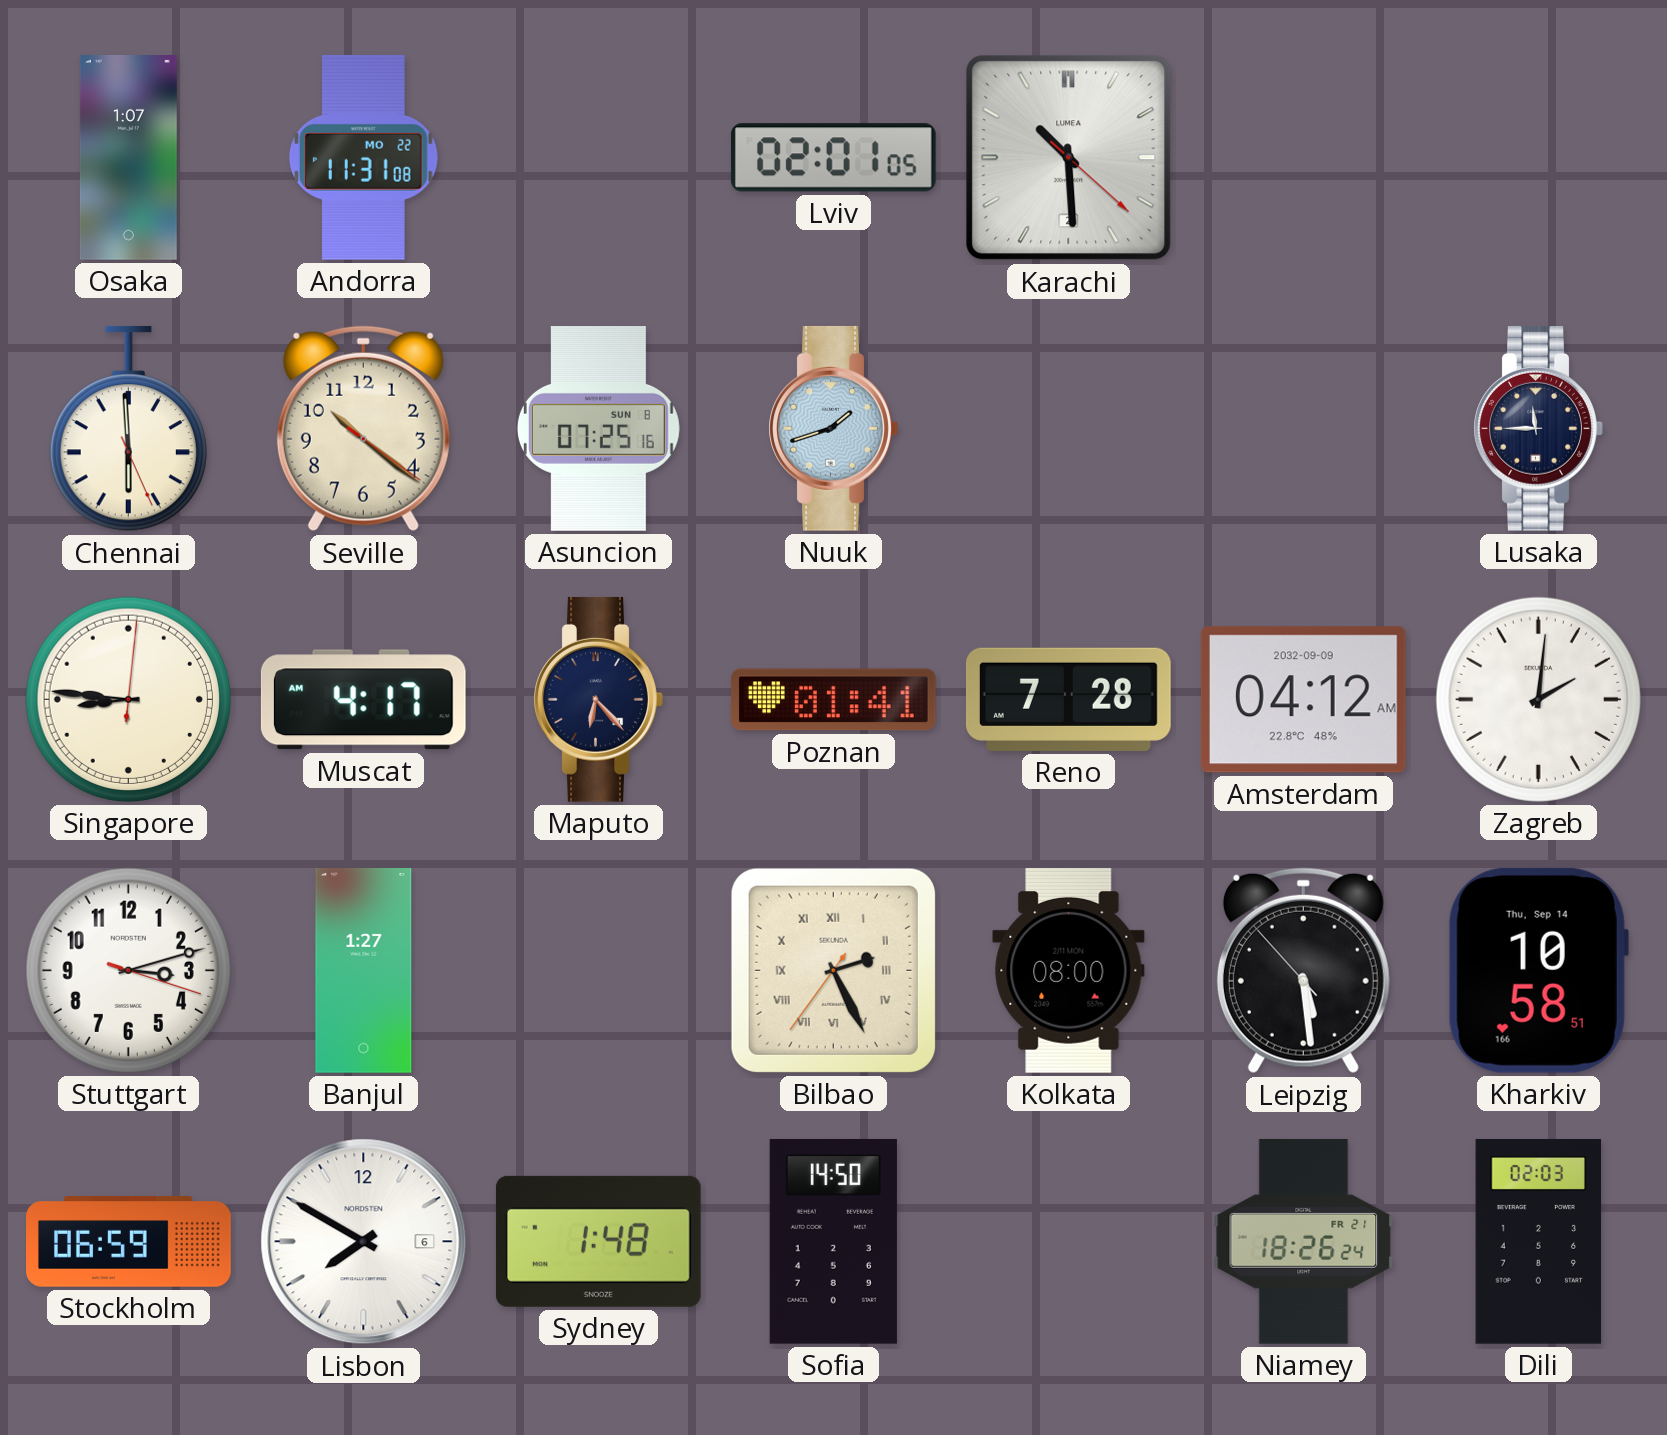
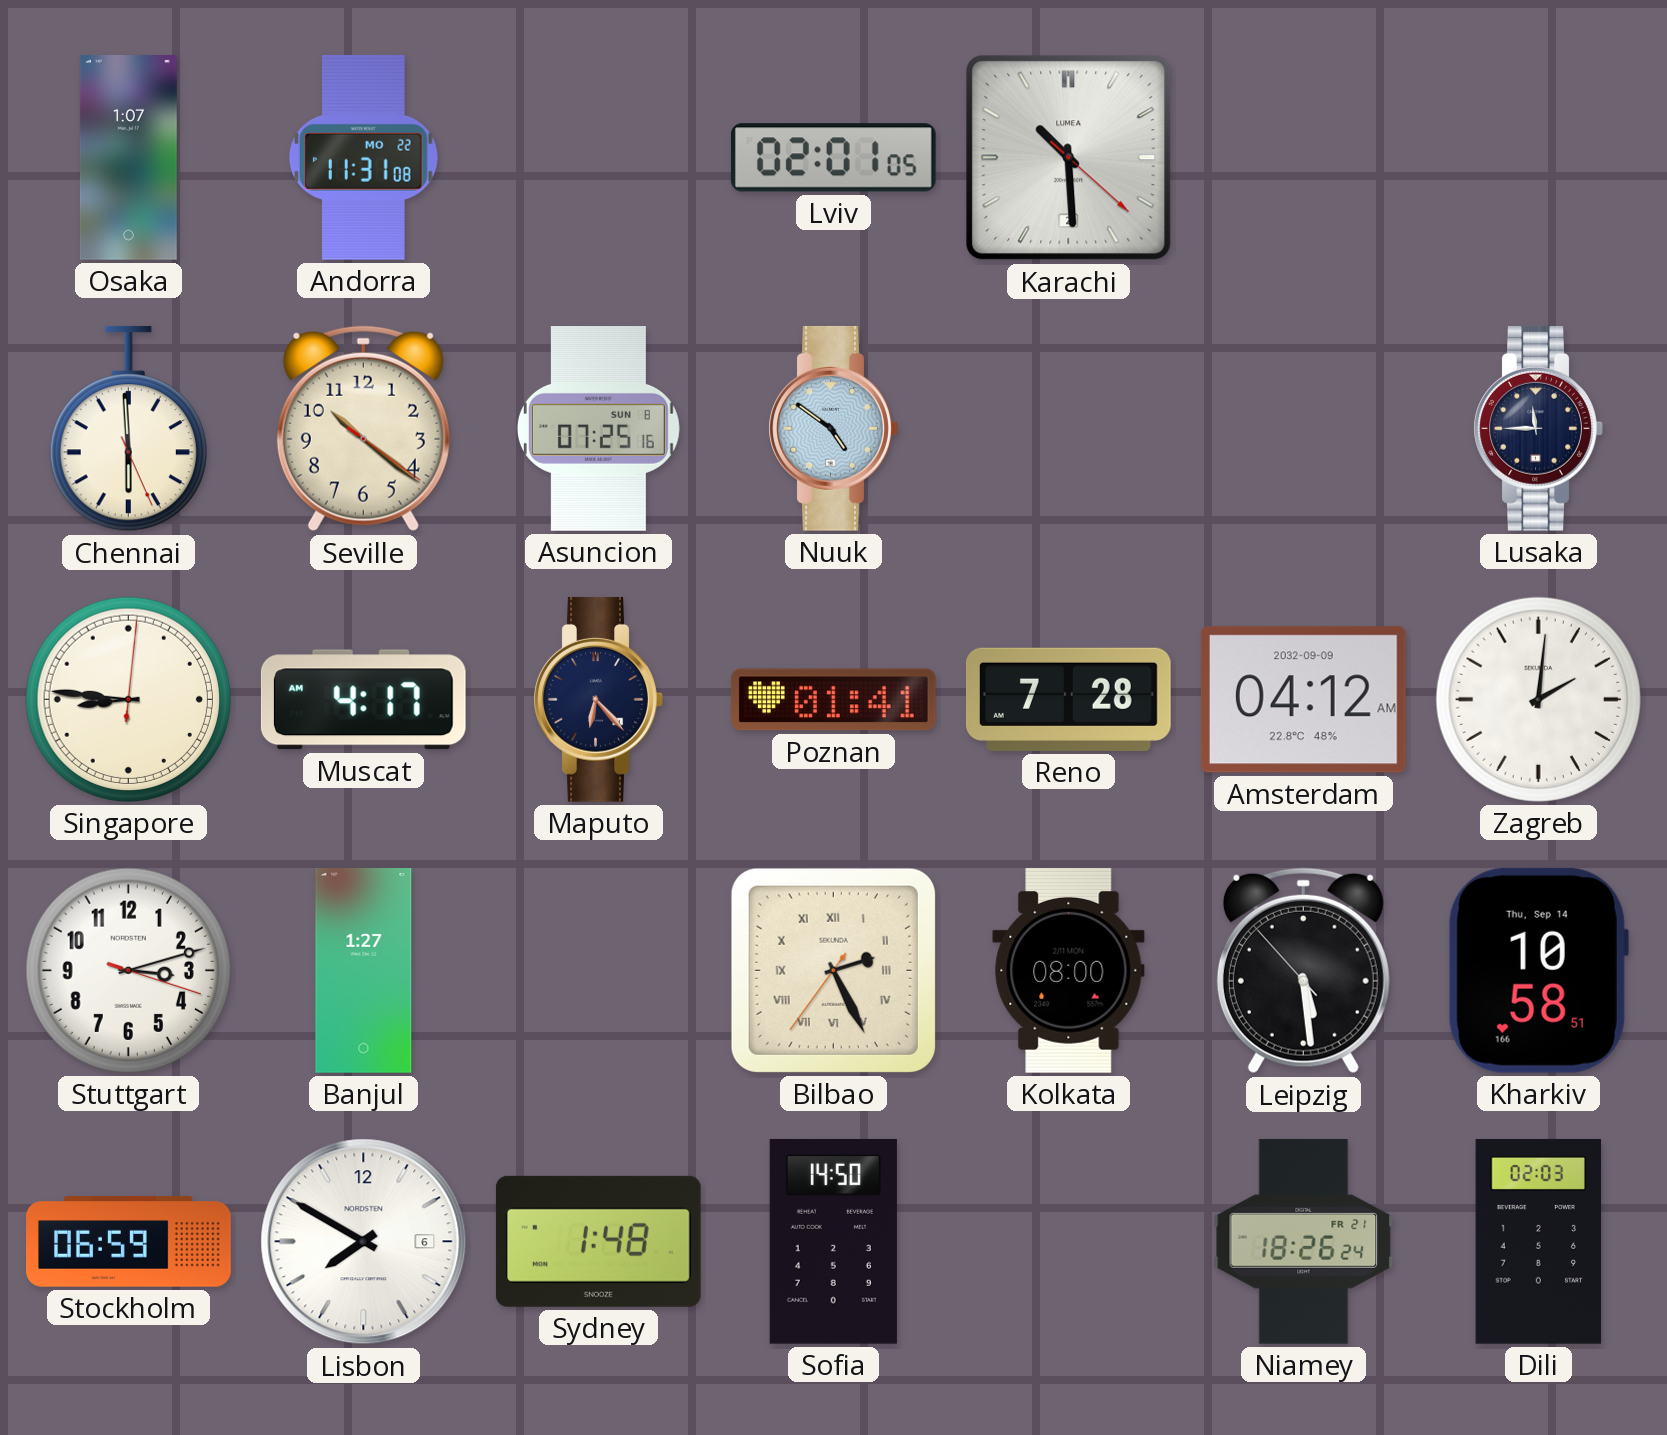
Nuuk: 1:42 -> 4:51 (833, 428)
